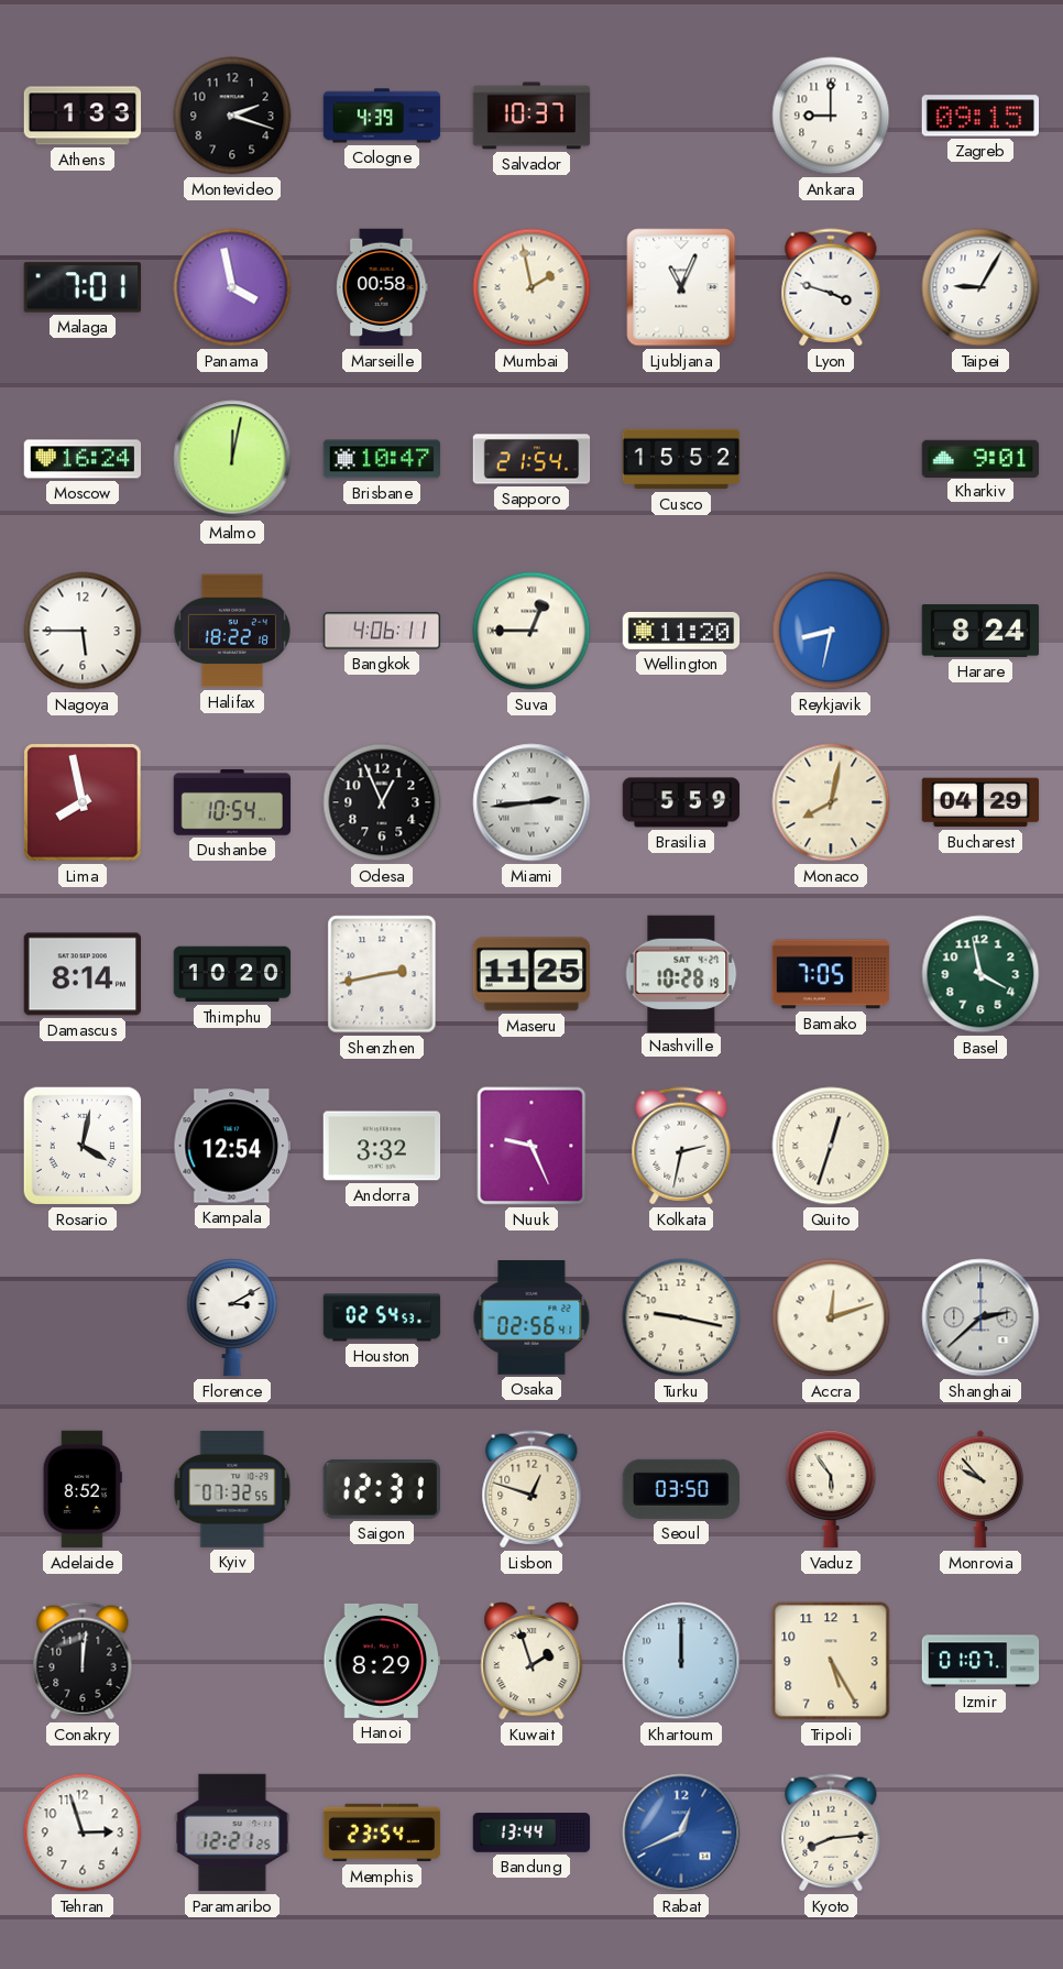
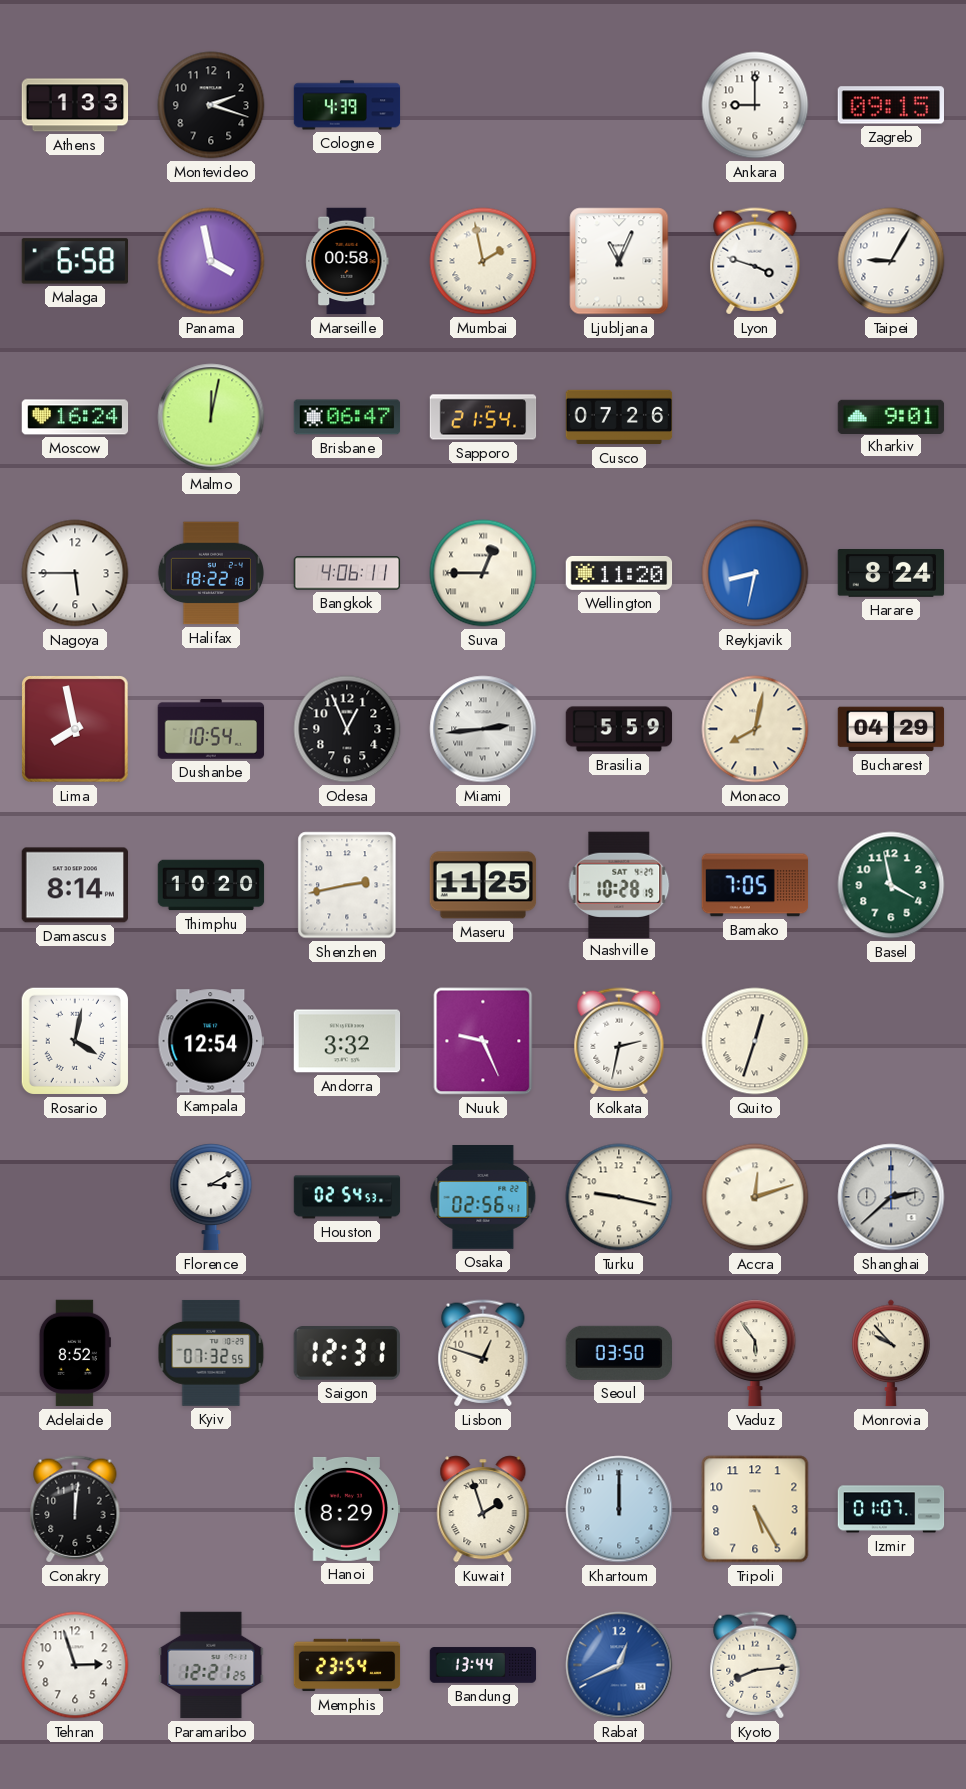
Salvador: 10:37 -> none (531, 116)
Malaga: 7:01 -> 6:58 (74, 261)
Brisbane: 10:47 -> 06:47 (347, 417)
Cusco: 15:52 -> 07:26 (619, 417)
